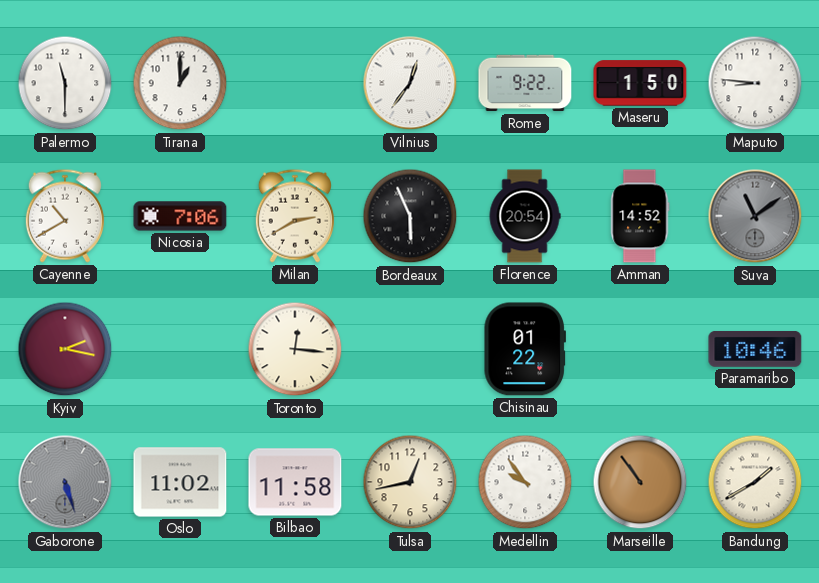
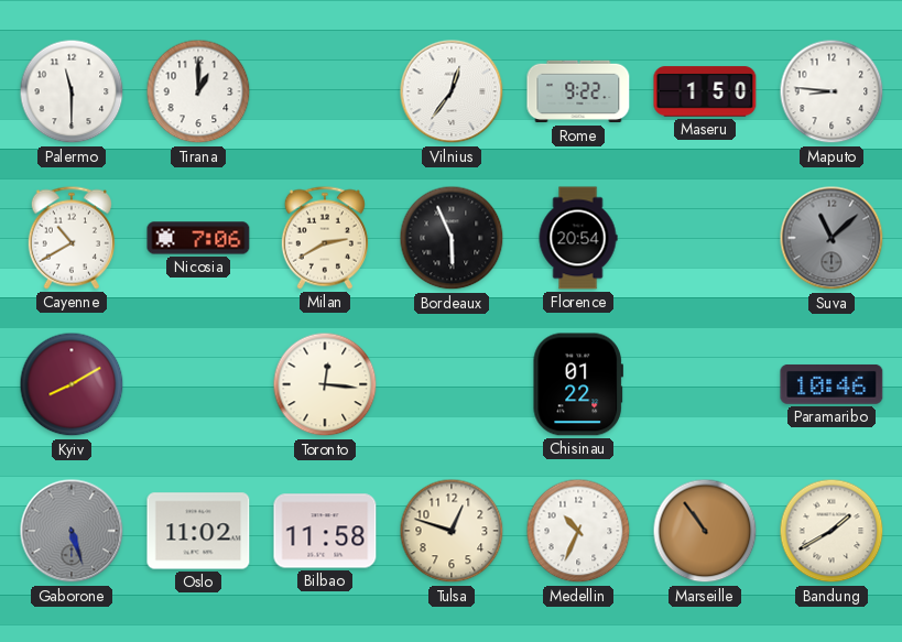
Amman: 14:52 -> none (640, 216)
Suva: 11:09 -> 11:08 (832, 238)
Kyiv: 2:17 -> 8:10 (72, 384)
Tulsa: 12:43 -> 12:48 (452, 531)
Medellin: 9:54 -> 10:34 (578, 531)
